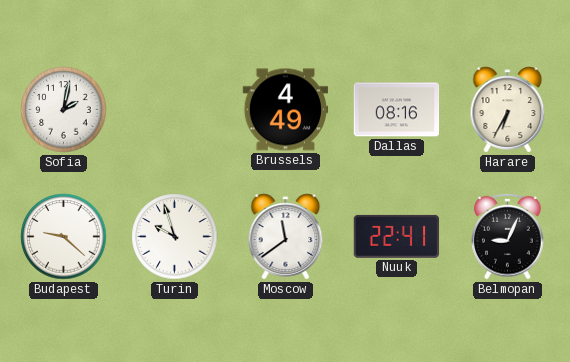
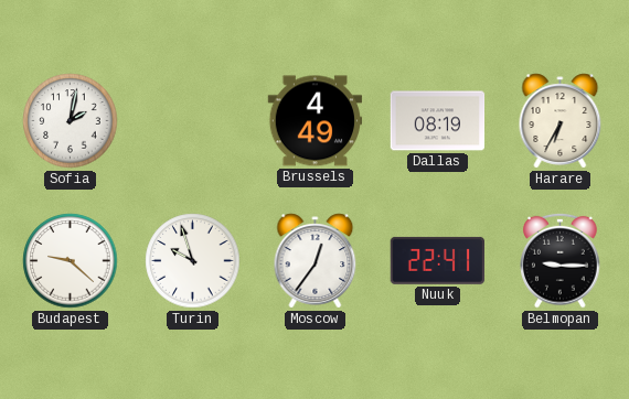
Dallas: 08:16 -> 08:19 (438, 121)
Moscow: 11:39 -> 12:36 (316, 261)
Belmopan: 9:04 -> 9:15 (561, 260)
